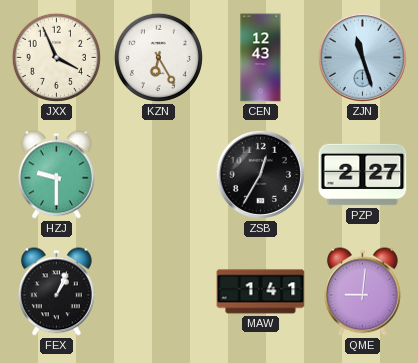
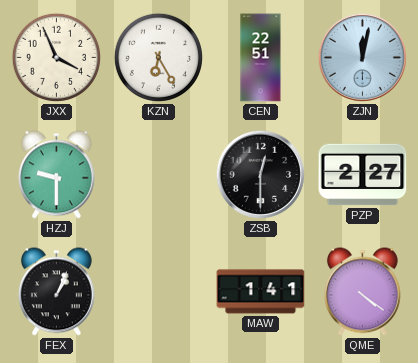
CEN: 12:43 -> 22:51 (261, 58)
ZJN: 11:27 -> 12:02 (362, 57)
ZSB: 12:35 -> 12:30 (260, 174)
QME: 9:01 -> 4:21 (362, 292)
